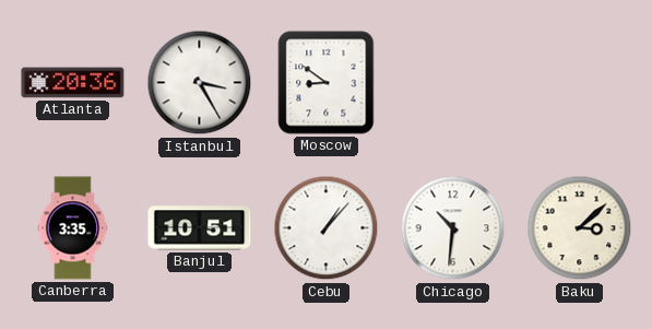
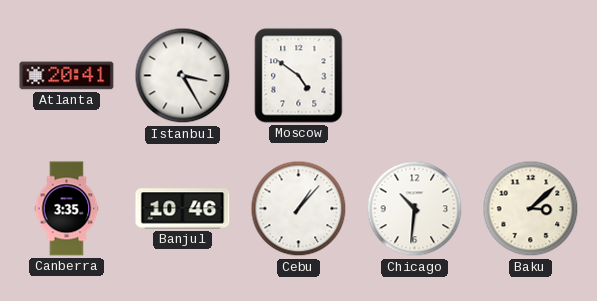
Atlanta: 20:36 -> 20:41 (67, 76)
Moscow: 8:51 -> 4:51 (299, 76)
Banjul: 10:51 -> 10:46 (183, 209)
